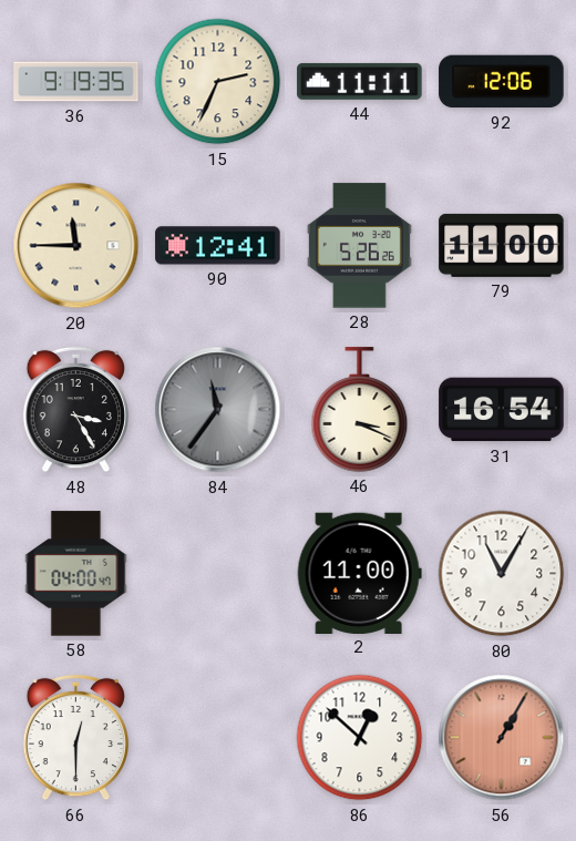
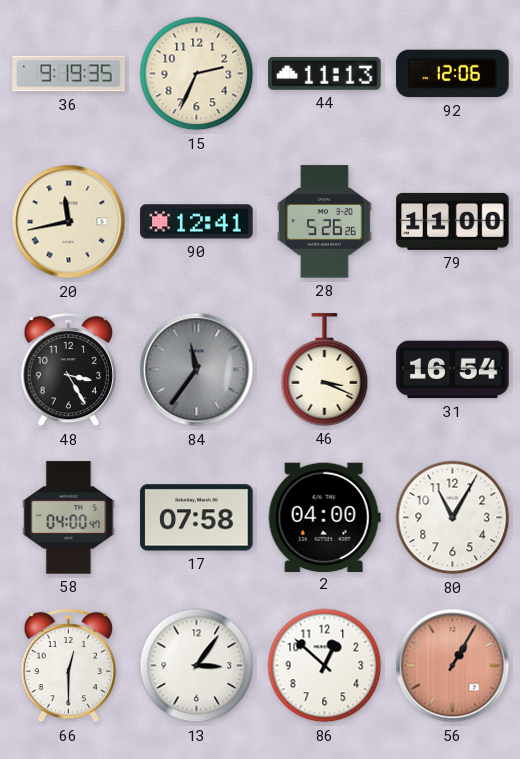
44: 11:11 -> 11:13 (325, 73)
20: 11:45 -> 11:43 (69, 222)
17: none -> 07:58 (197, 518)
2: 11:00 -> 04:00 (324, 517)
13: none -> 3:06 (197, 666)
